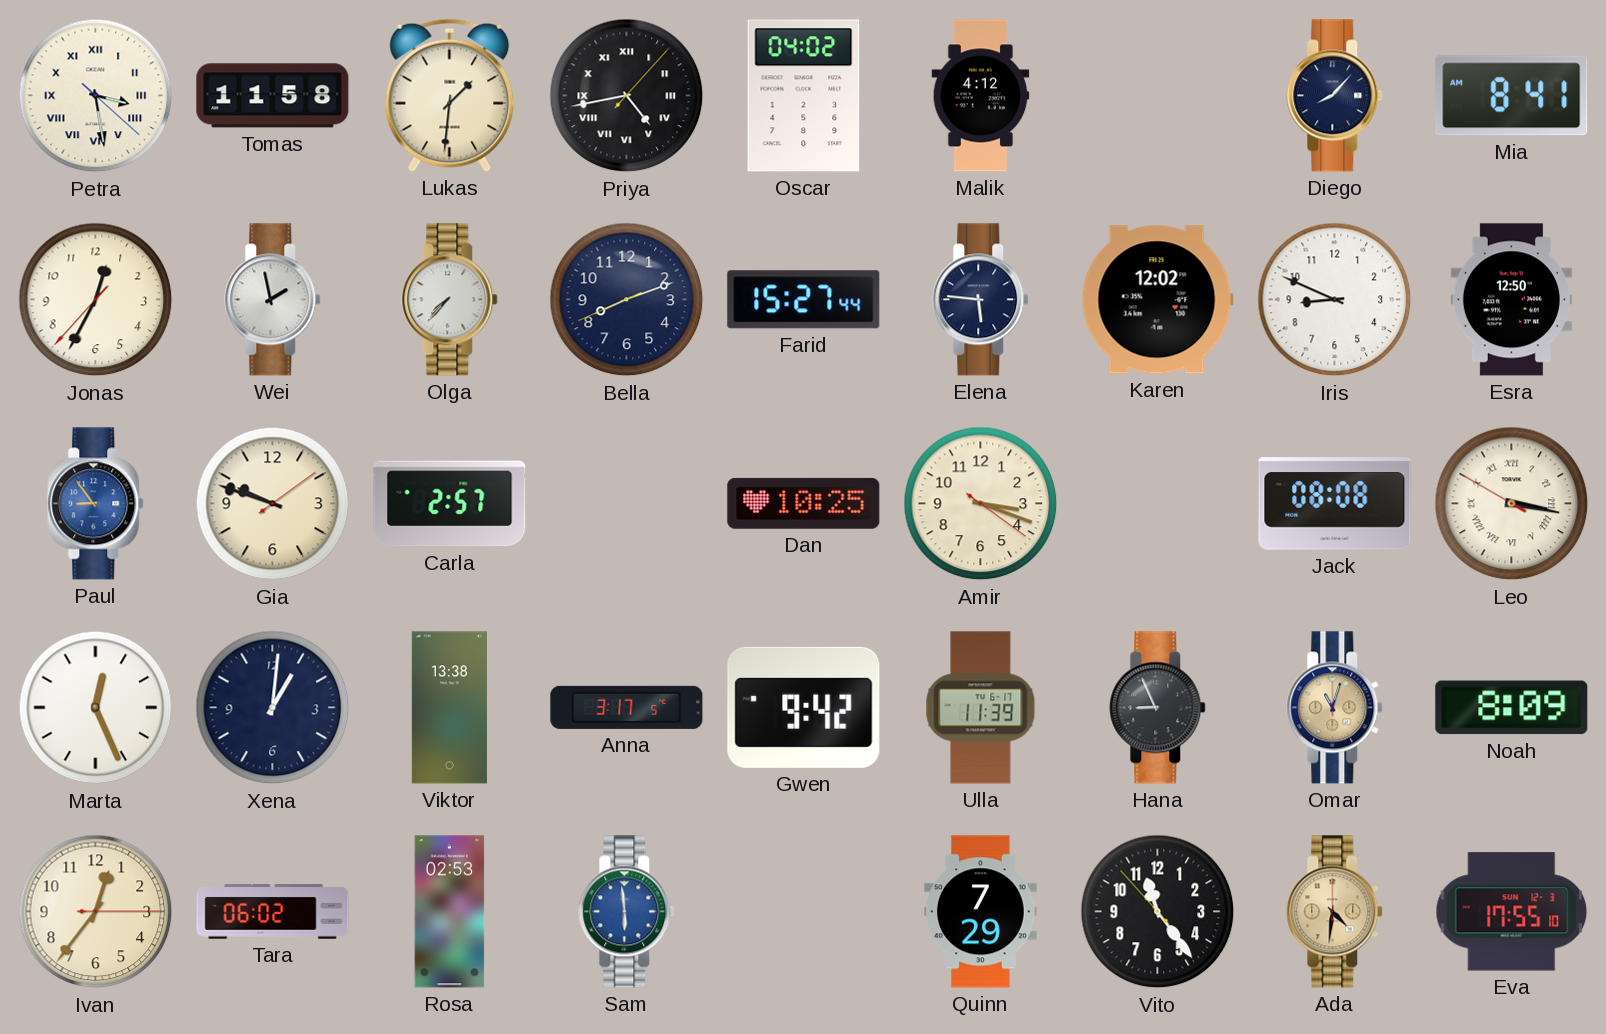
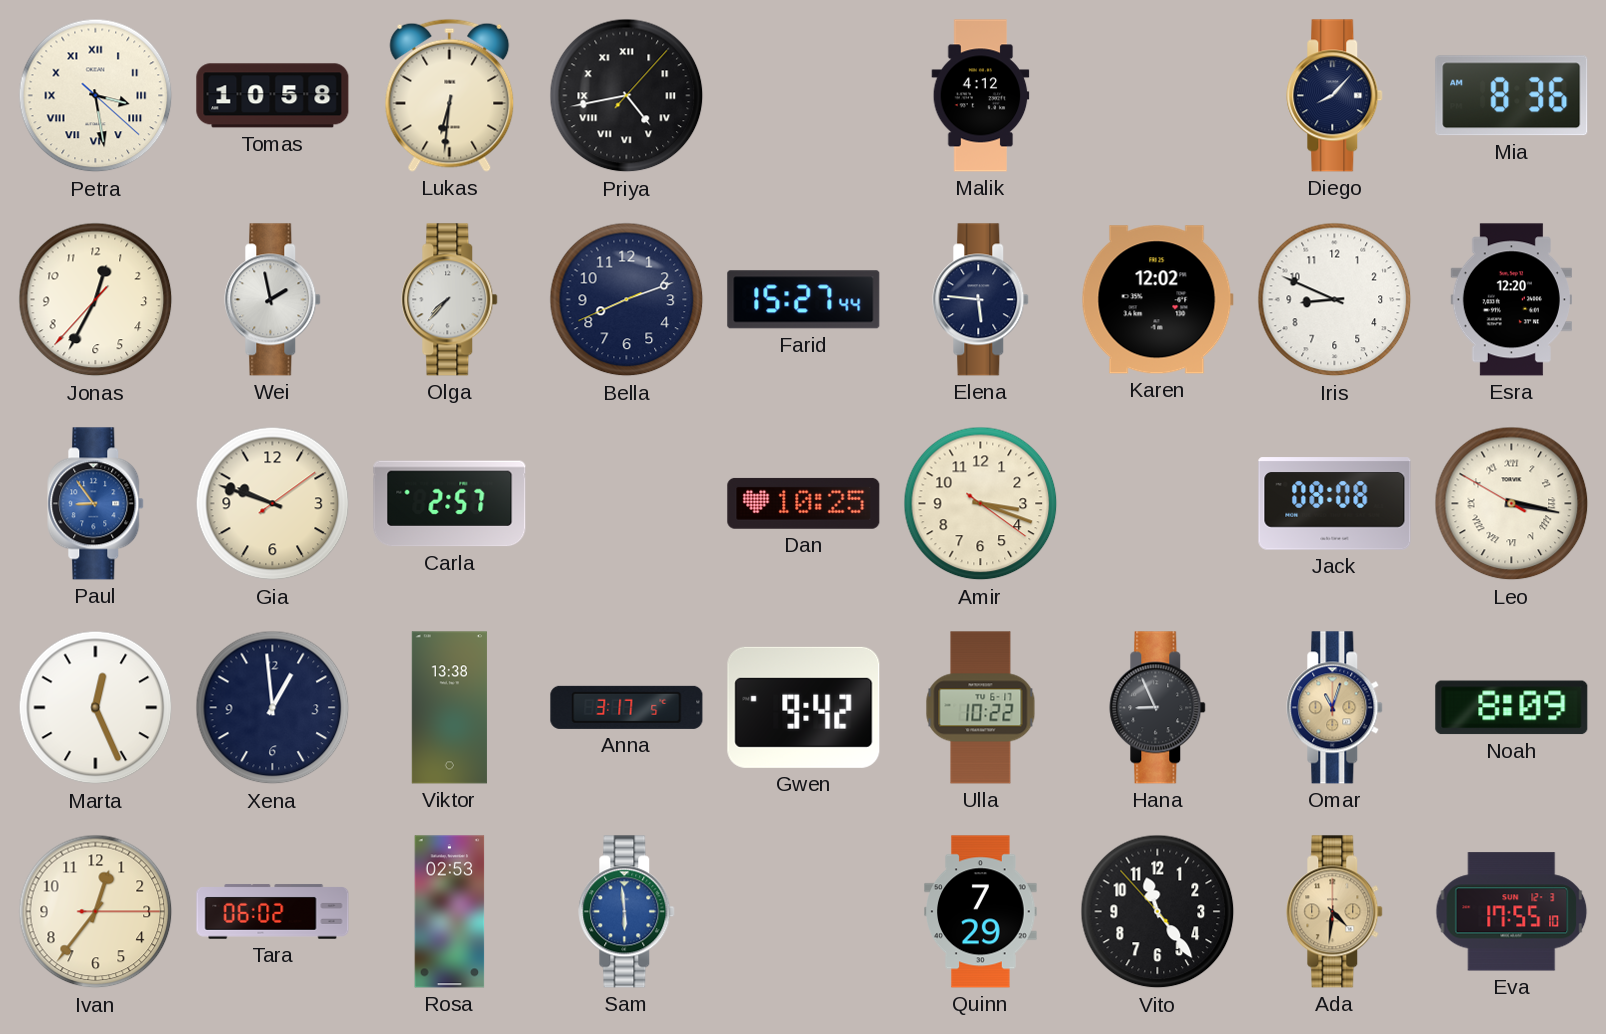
Tomas: 11:58 -> 10:58 (273, 96)
Lukas: 1:31 -> 6:31 (450, 95)
Oscar: 04:02 -> none (804, 96)
Mia: 8:41 -> 8:36 (1512, 96)
Esra: 12:50 -> 12:20 (1511, 300)
Xena: 1:01 -> 12:59 (273, 708)
Ulla: 11:39 -> 10:22 (981, 708)
